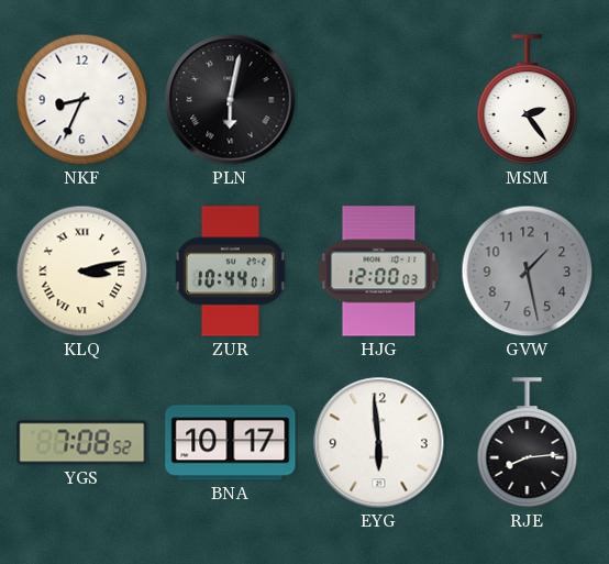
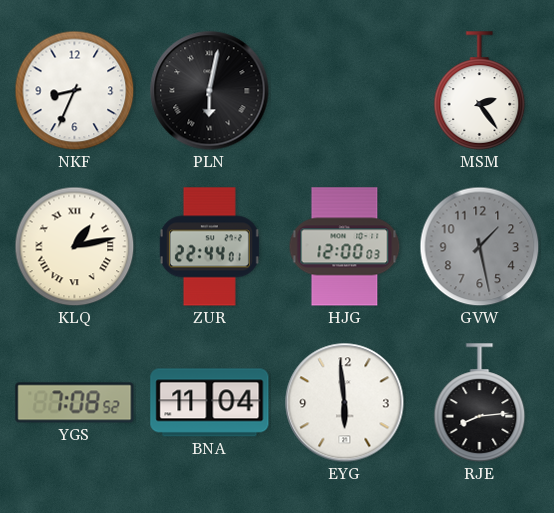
KLQ: 3:13 -> 1:13 (75, 247)
ZUR: 10:44 -> 22:44 (209, 247)
BNA: 10:17 -> 11:04 (210, 403)
